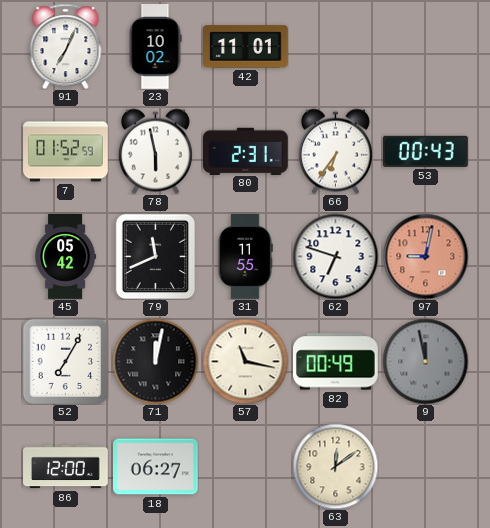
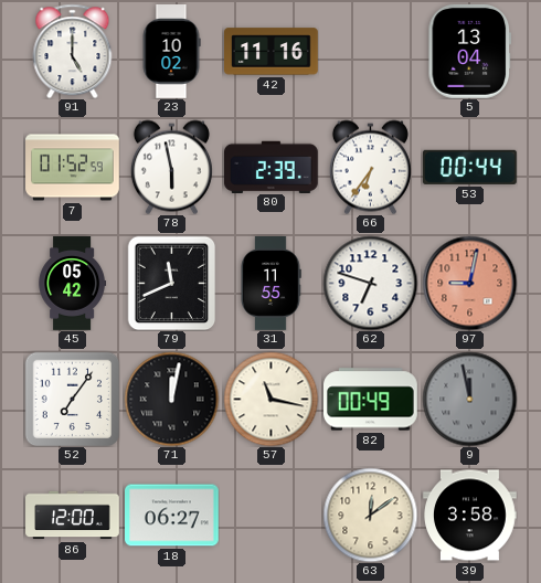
91: 7:04 -> 5:00 (73, 51)
42: 11:01 -> 11:16 (272, 52)
5: none -> 13:04 (470, 51)
80: 2:31 -> 2:39 (272, 167)
53: 00:43 -> 00:44 (469, 167)
52: 7:05 -> 7:06 (72, 399)
39: none -> 3:58 (470, 516)
